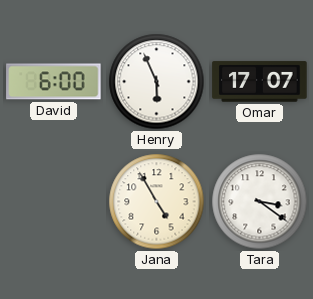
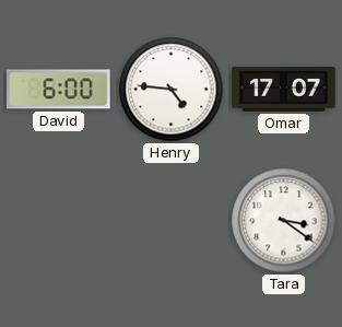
Henry: 5:56 -> 4:46 (172, 90)
Jana: 4:55 -> none (157, 202)
